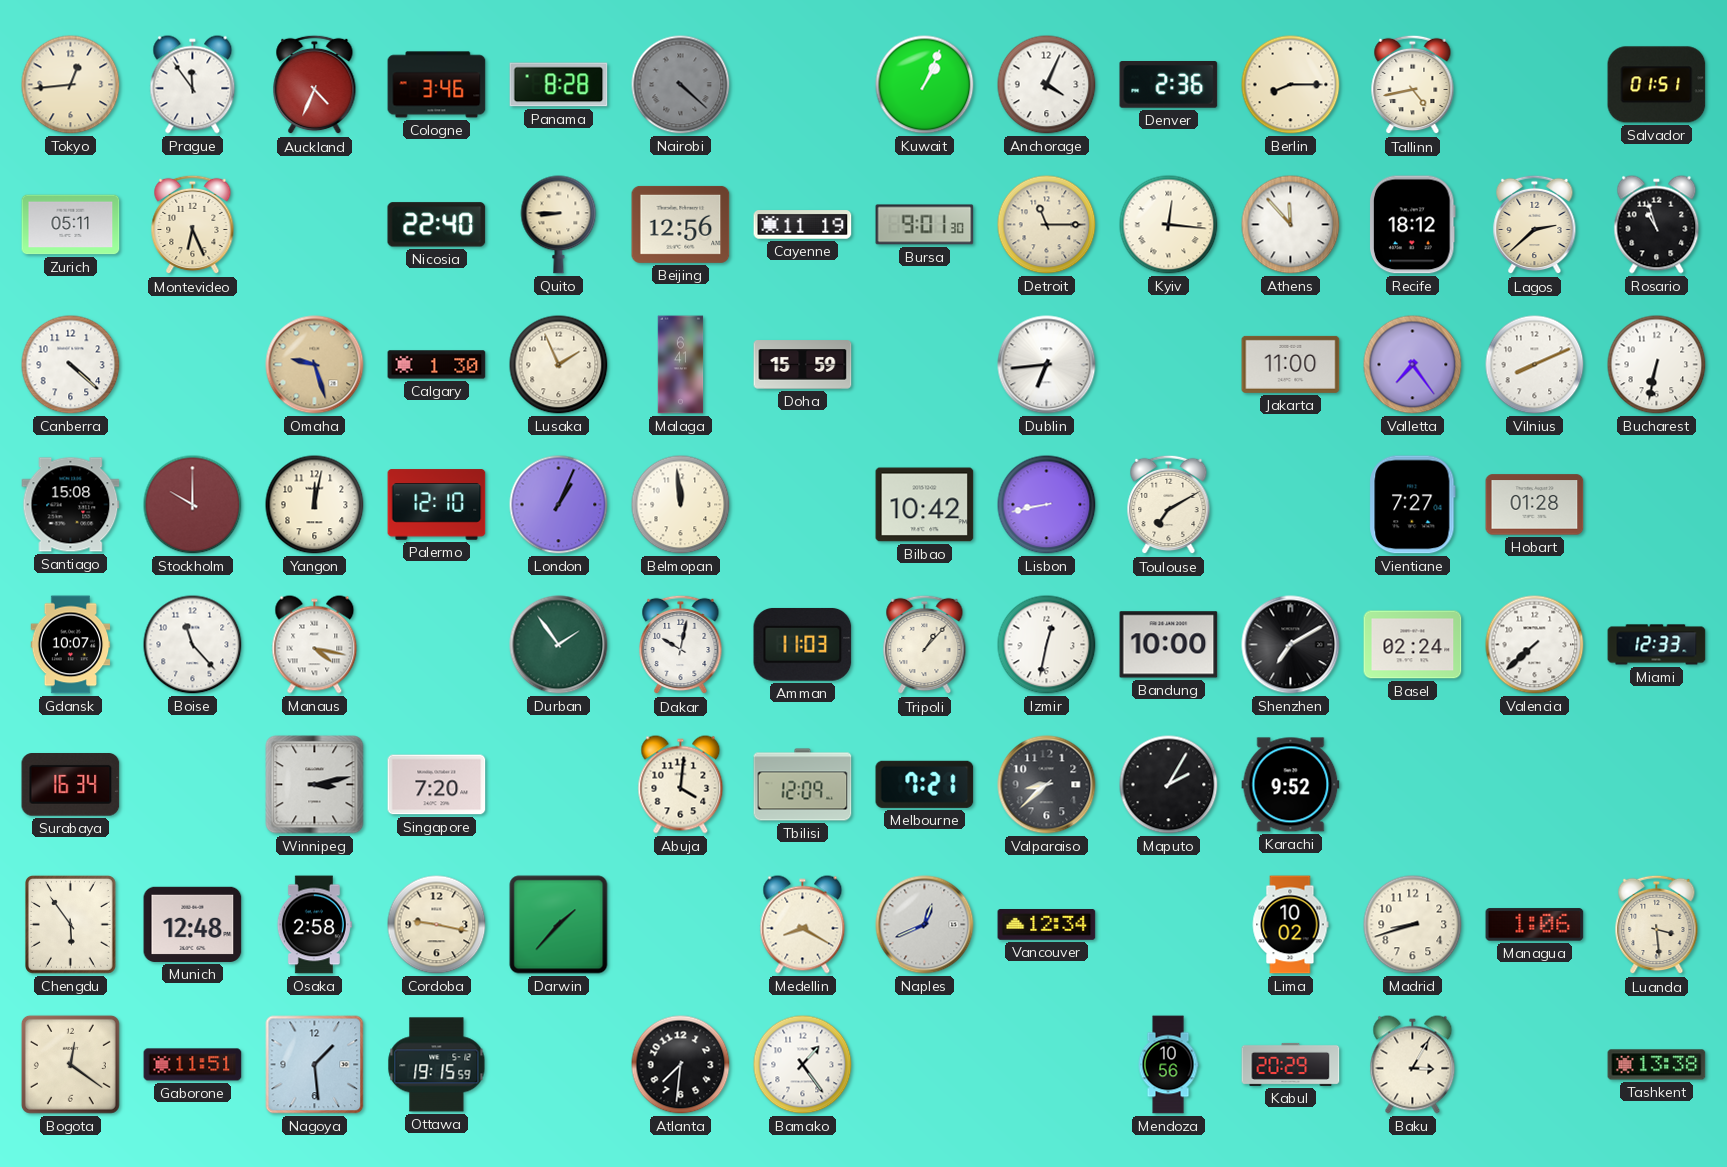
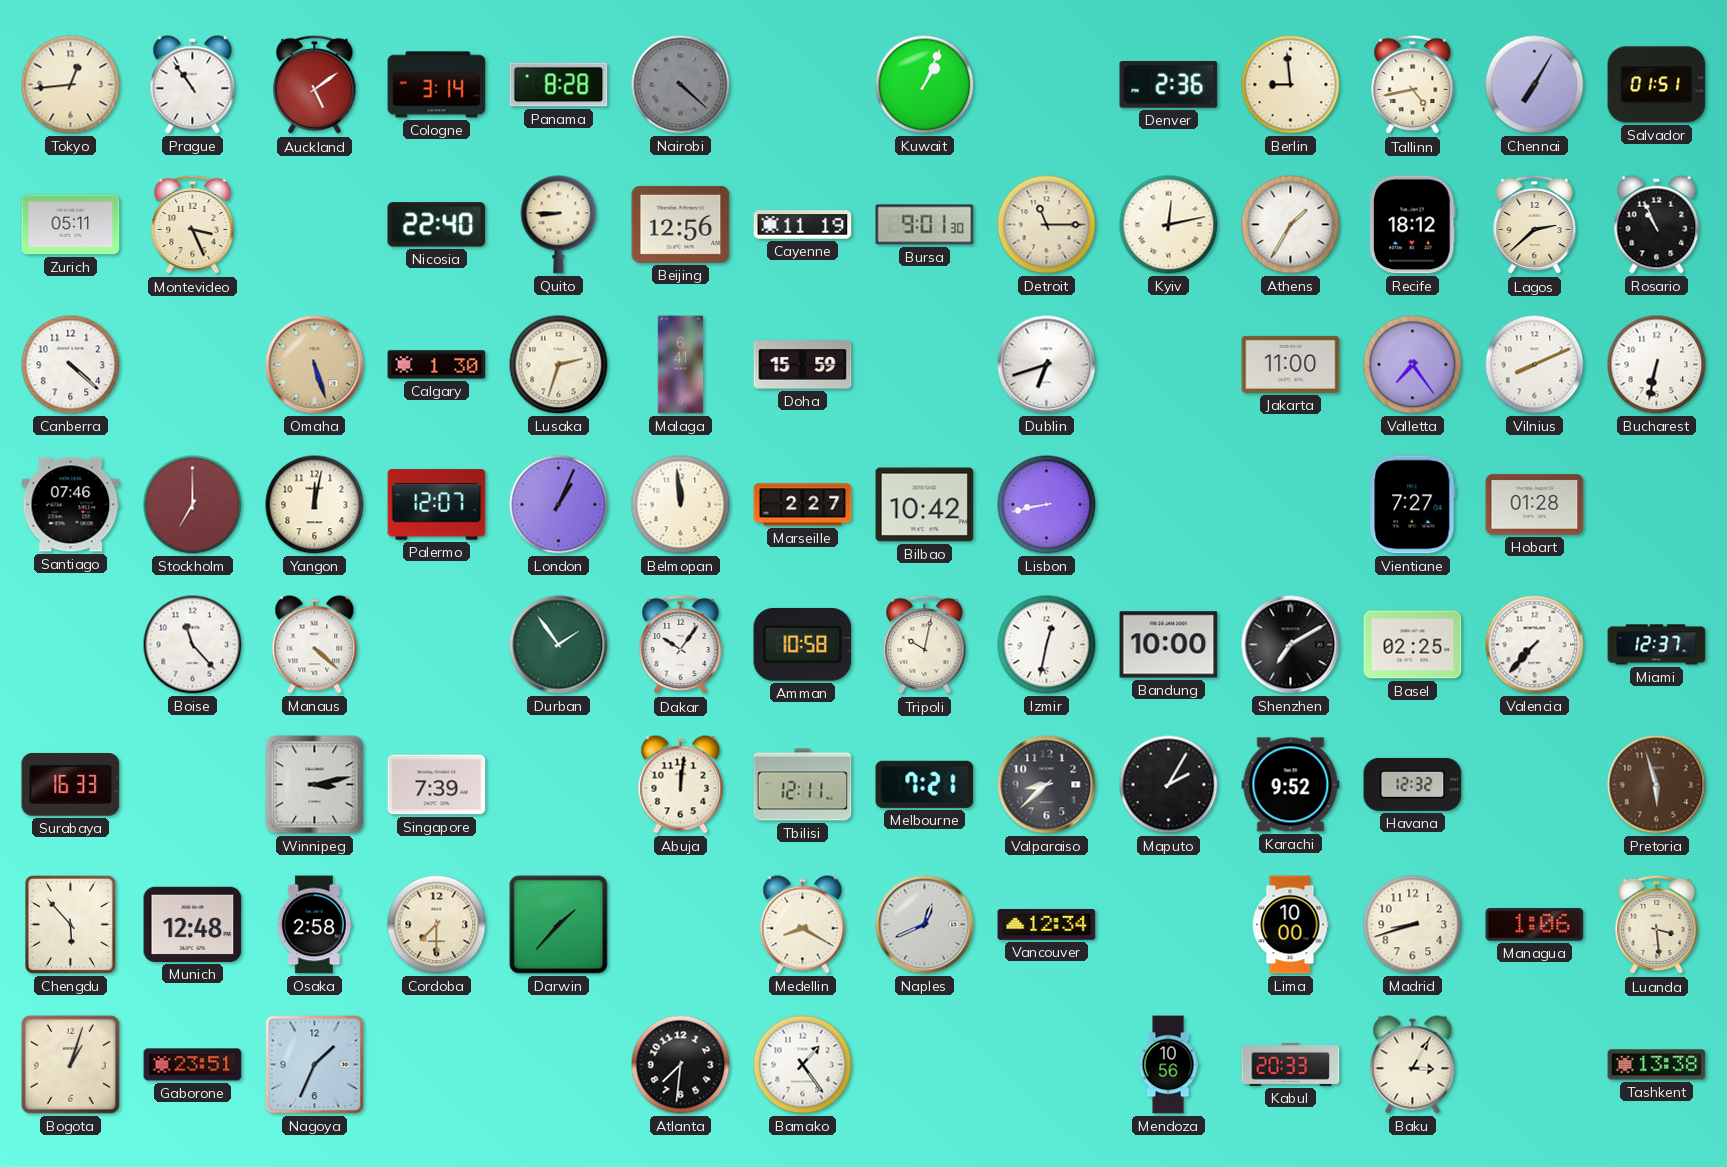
Prague: 11:54 -> 10:54 (193, 85)
Auckland: 4:34 -> 5:09 (315, 85)
Cologne: 3:46 -> 3:14 (437, 85)
Anchorage: 4:04 -> none (1047, 85)
Berlin: 8:15 -> 8:59 (1291, 85)
Chennai: none -> 7:05 (1535, 85)
Montevideo: 6:26 -> 3:26 (193, 225)
Kyiv: 12:16 -> 12:13 (1169, 225)
Athens: 11:53 -> 1:35 (1291, 225)
Rosario: 10:57 -> 10:56 (1657, 225)
Omaha: 9:27 -> 5:27 (315, 365)
Lusaka: 1:56 -> 2:33 (559, 365)
Dublin: 6:44 -> 6:42 (1047, 365)
Santiago: 15:08 -> 07:46 (71, 505)
Stockholm: 10:00 -> 7:00 (193, 505)
Palermo: 12:10 -> 12:07 (437, 505)
Marseille: none -> 2:27 (803, 505)
Toulouse: 7:10 -> none (1169, 505)
Gdansk: 10:07 -> none (71, 645)
Manaus: 4:17 -> 4:22 (315, 645)
Dakar: 10:02 -> 10:06 (681, 645)
Amman: 11:03 -> 10:58 (803, 644)
Tripoli: 1:07 -> 10:02 (925, 645)
Basel: 02:24 -> 02:25 (1413, 645)
Valencia: 7:38 -> 7:37 (1535, 645)
Miami: 12:33 -> 12:37 (1657, 645)
Surabaya: 16:34 -> 16:33 (71, 785)
Singapore: 7:20 -> 7:39 (437, 785)
Abuja: 4:01 -> 12:01 (681, 785)
Tbilisi: 12:09 -> 12:11 (803, 785)
Havana: none -> 12:32 (1413, 784)
Pretoria: none -> 5:57 (1657, 785)
Chengdu: 5:54 -> 5:53 (71, 925)
Cordoba: 9:17 -> 7:30 (437, 925)
Lima: 10:02 -> 10:00 (1290, 925)
Bogota: 12:21 -> 1:03 (70, 1064)
Gaborone: 11:51 -> 23:51 (193, 1065)
Nagoya: 1:29 -> 1:34 (315, 1065)
Ottawa: 19:15 -> none (437, 1065)
Kabul: 20:29 -> 20:33 (1291, 1064)
